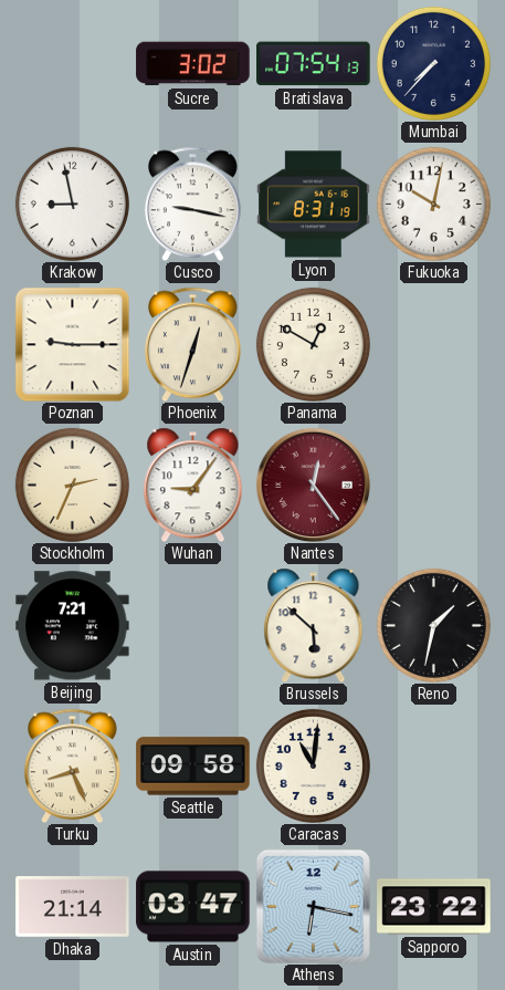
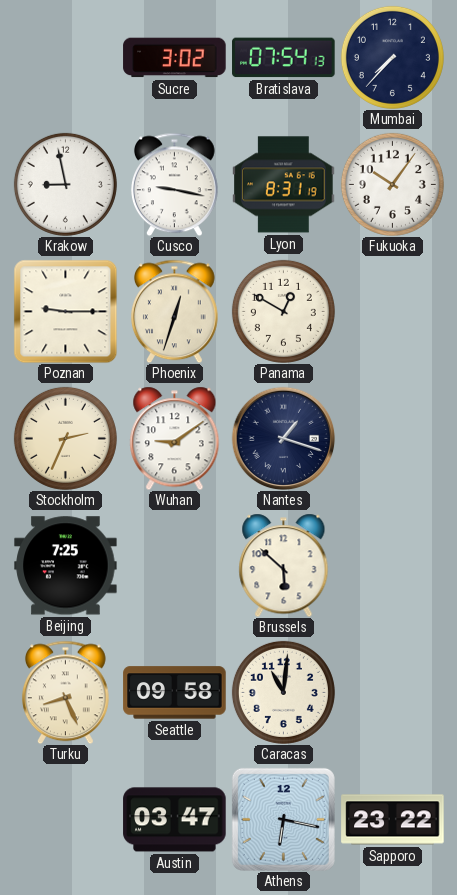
Fukuoka: 10:02 -> 10:06 (392, 184)
Wuhan: 9:06 -> 9:09 (175, 438)
Nantes: 12:24 -> 1:18 (283, 438)
Nantes dial: burgundy -> navy (283, 438)
Beijing: 7:21 -> 7:25 (66, 566)
Reno: 1:32 -> none (433, 625)
Dhaka: 21:14 -> none (73, 907)
